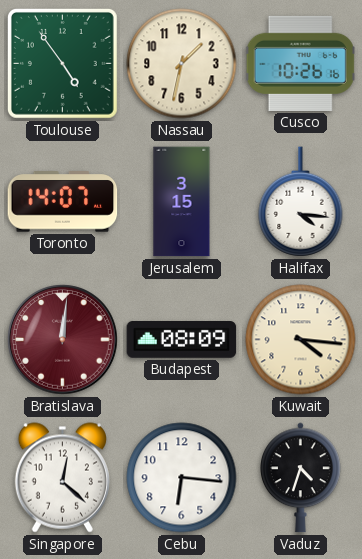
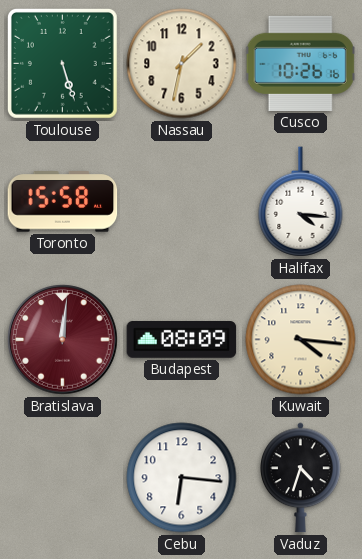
Toulouse: 4:54 -> 5:27 (62, 63)
Toronto: 14:07 -> 15:58 (63, 202)
Jerusalem: 3:15 -> none (182, 202)
Singapore: 12:22 -> none (62, 478)
